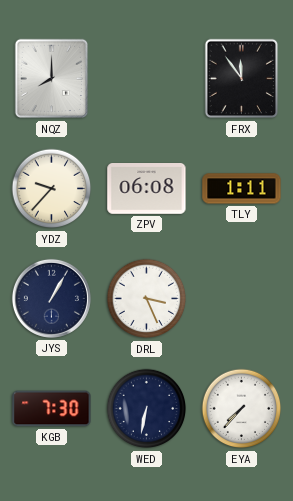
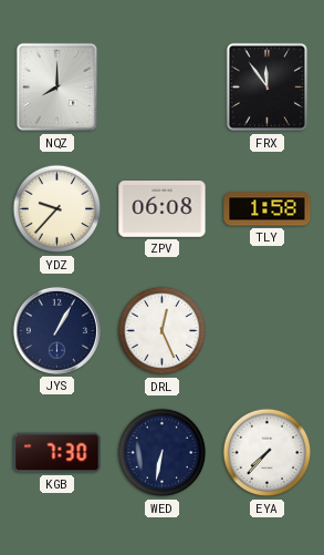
TLY: 1:11 -> 1:58 (268, 209)
DRL: 3:26 -> 12:26 (163, 331)
